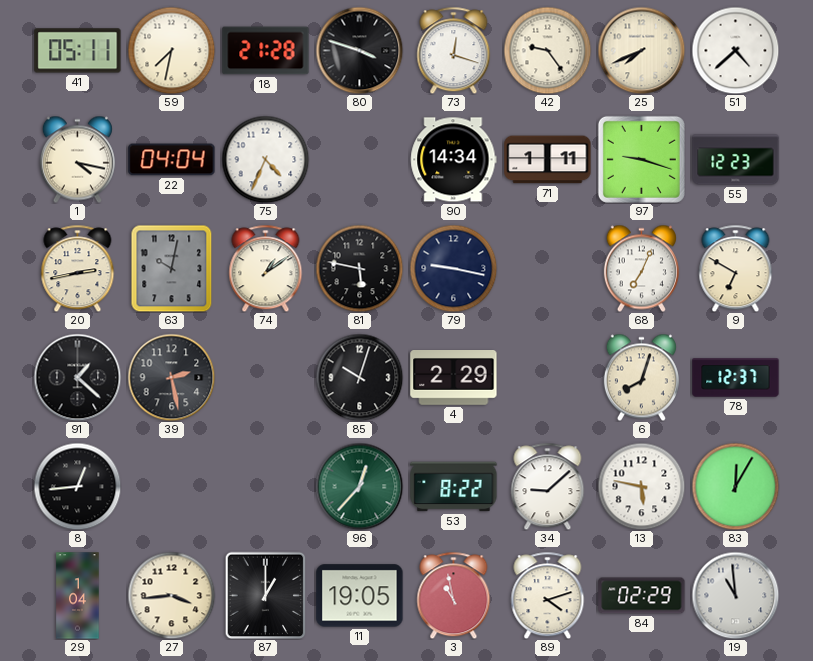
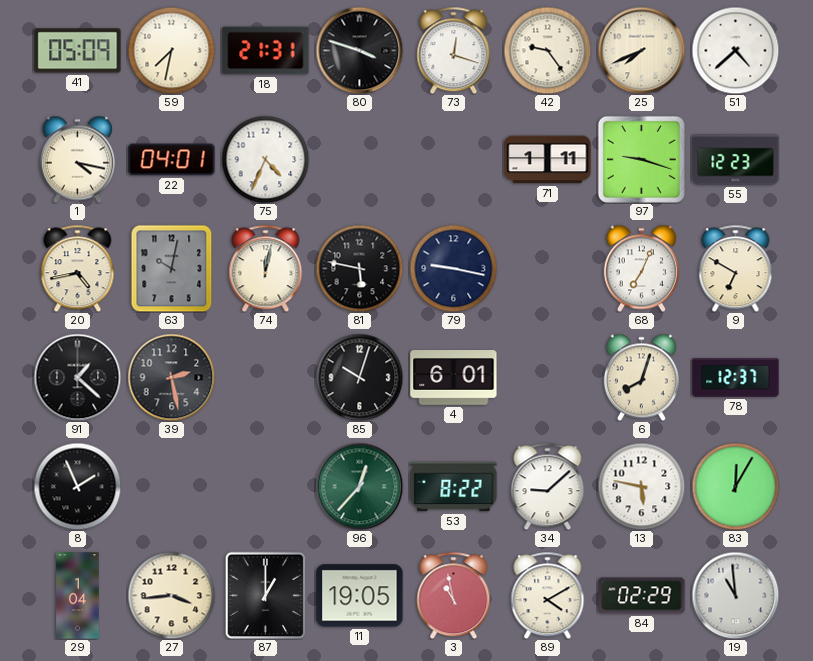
41: 05:11 -> 05:09 (78, 51)
18: 21:28 -> 21:31 (266, 51)
22: 04:04 -> 04:01 (172, 160)
90: 14:34 -> none (454, 160)
20: 2:43 -> 4:43 (78, 268)
74: 1:09 -> 12:02 (266, 268)
4: 2:29 -> 6:01 (454, 378)
8: 12:44 -> 1:56 (77, 486)
89: 4:12 -> 4:10 (548, 595)
